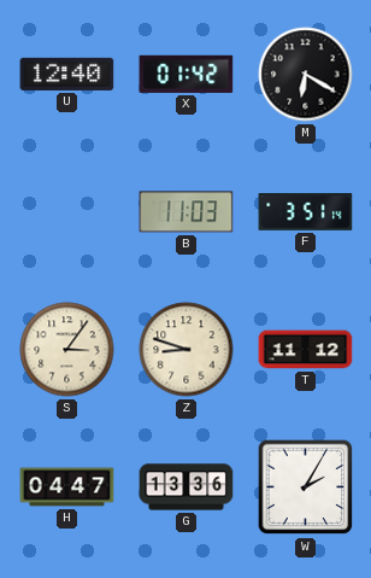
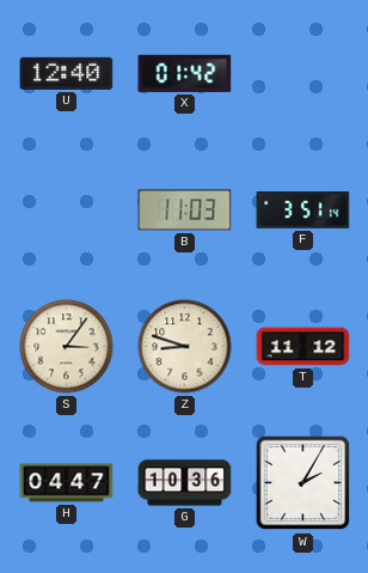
M: 6:20 -> none (306, 75)
G: 13:36 -> 10:36 (185, 483)
